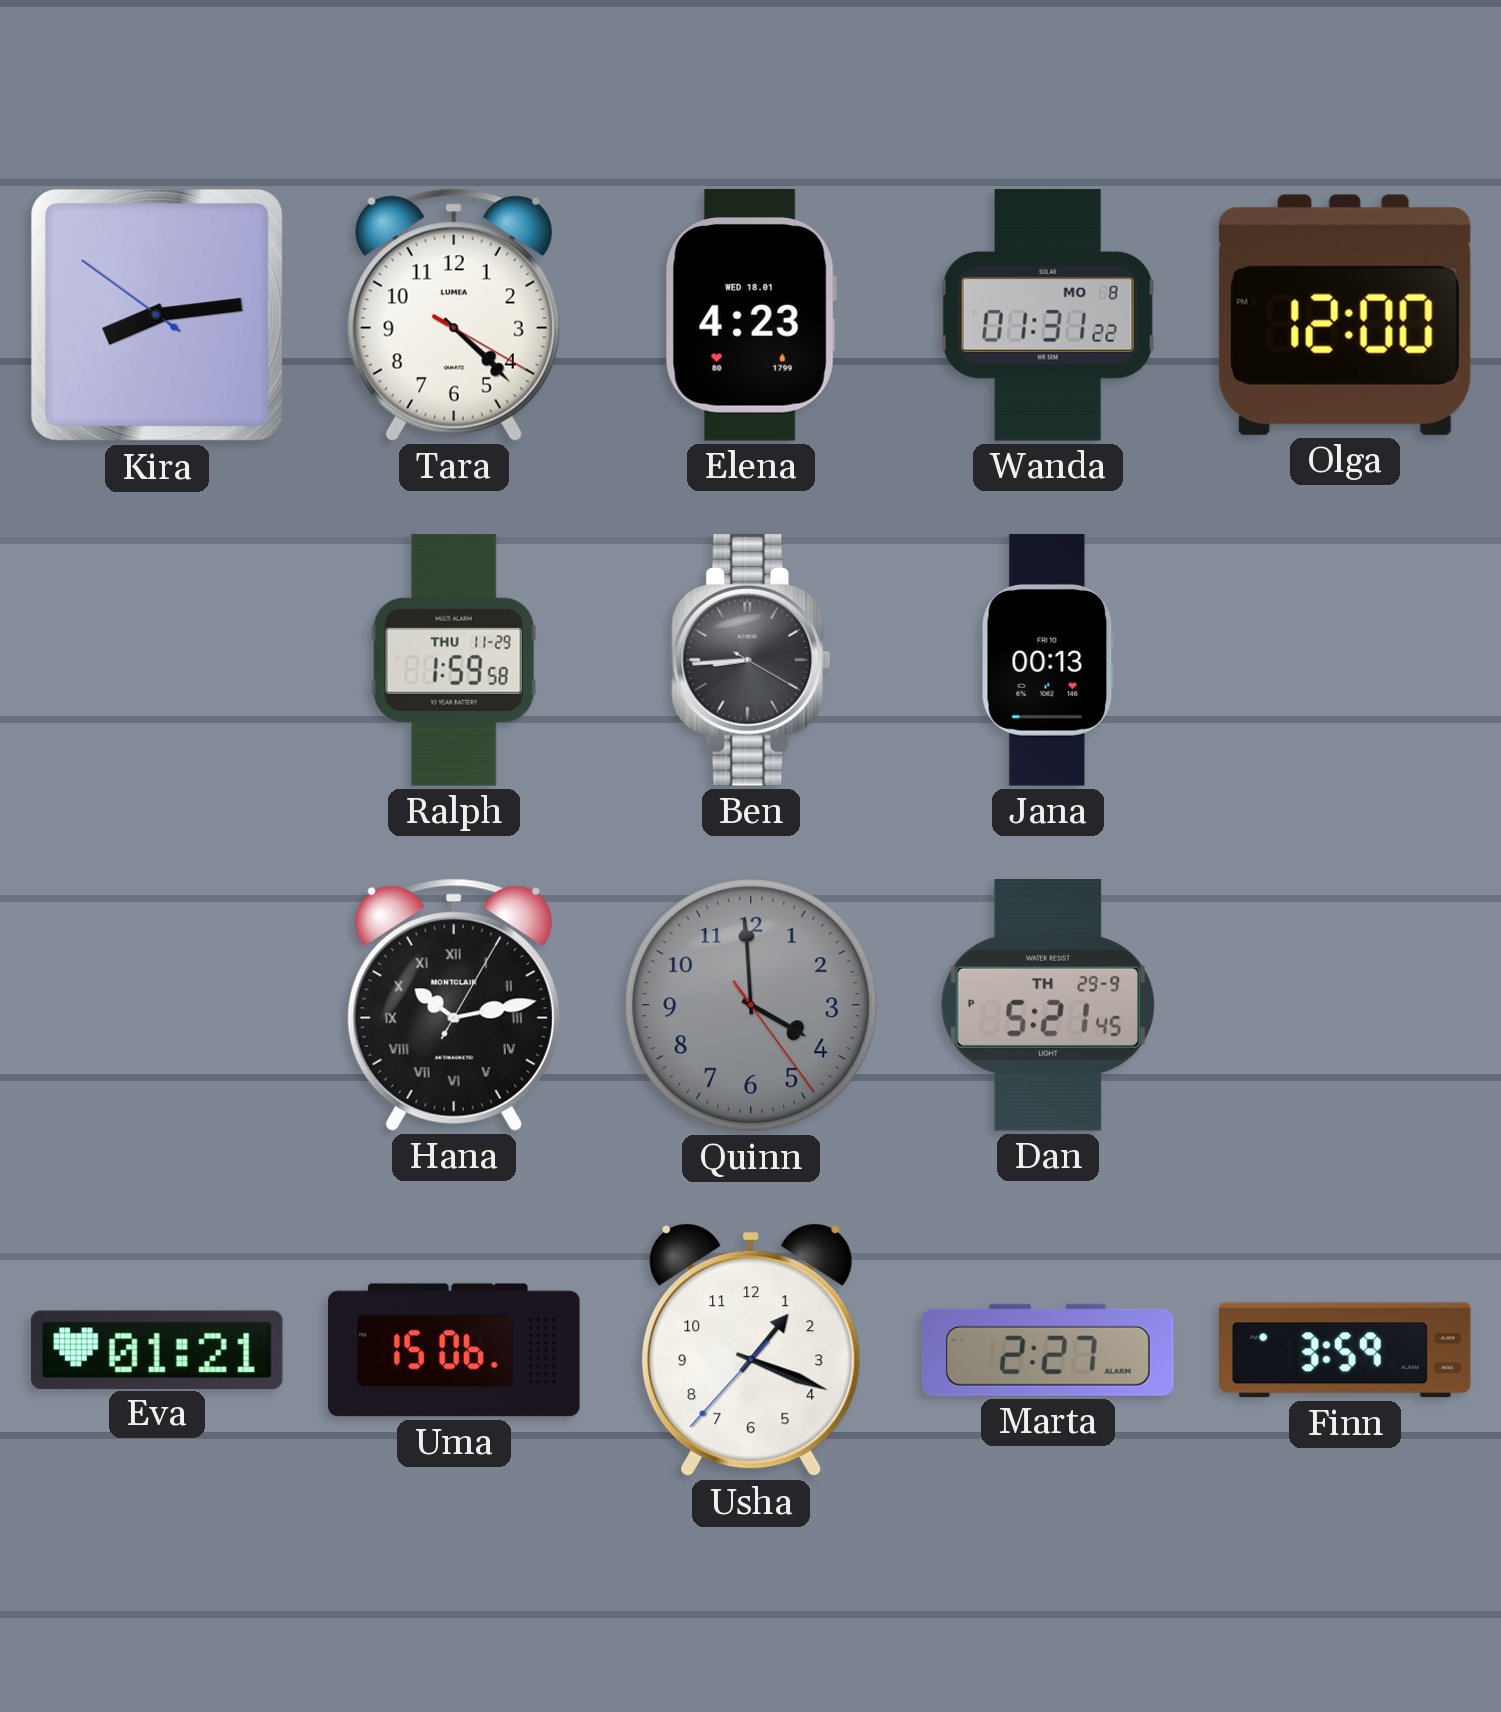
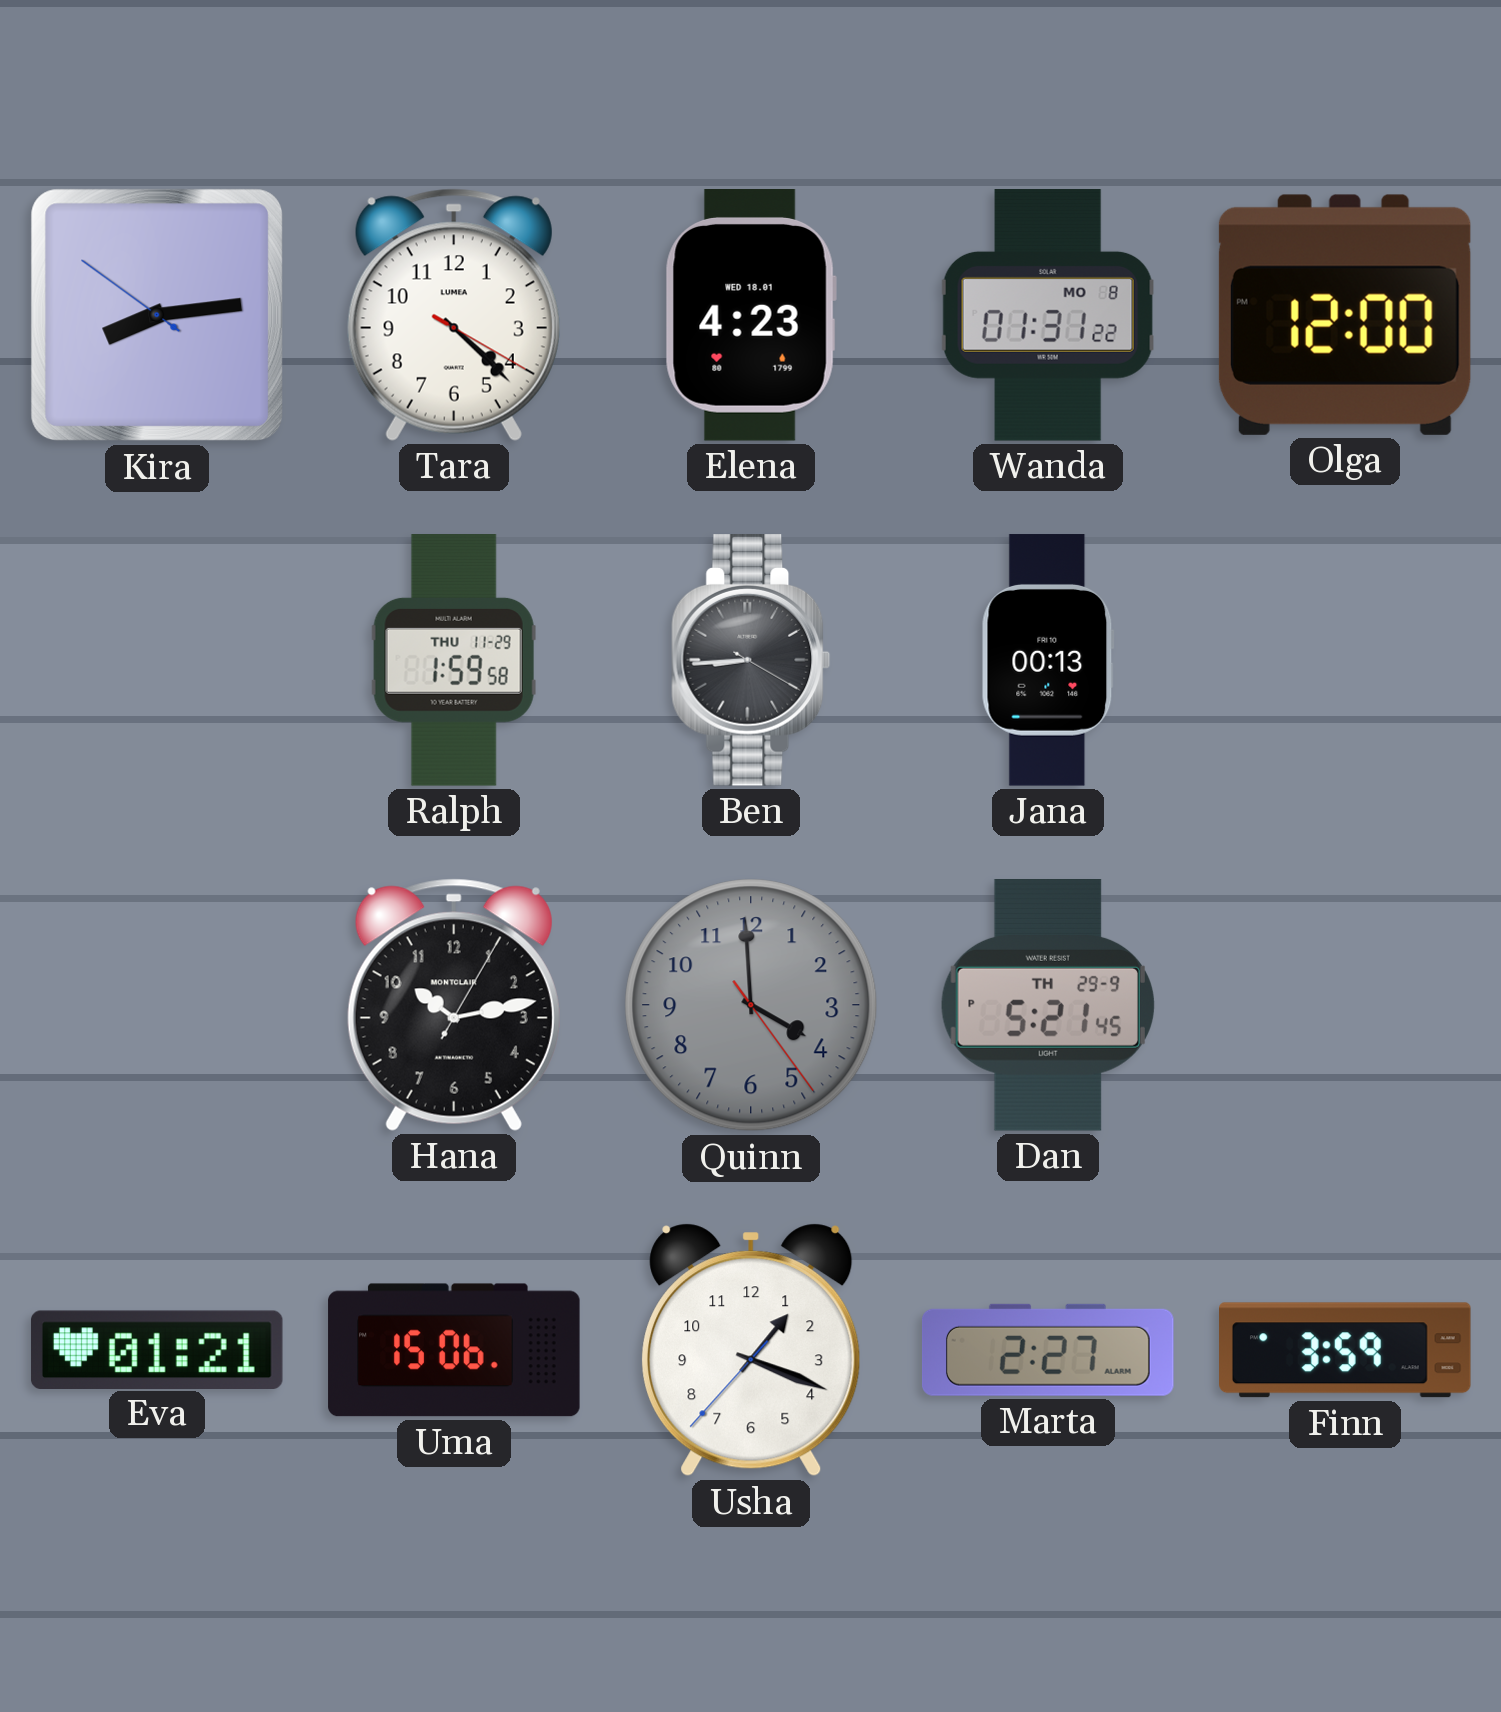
Hana numerals: Roman -> Arabic (454, 1005)
